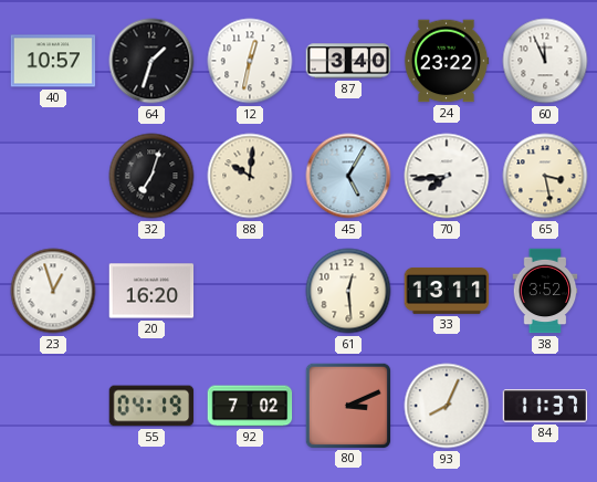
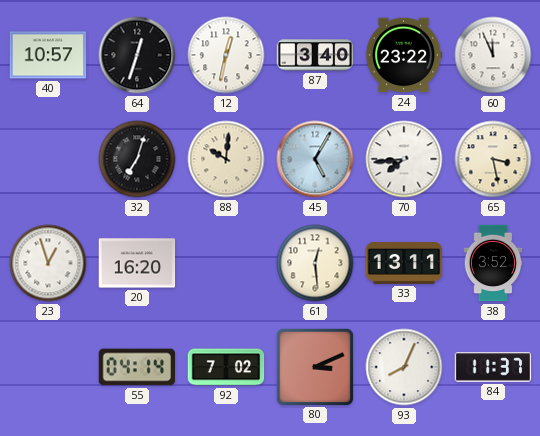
64: 1:33 -> 12:33 (137, 55)
55: 04:19 -> 04:14 (137, 367)
